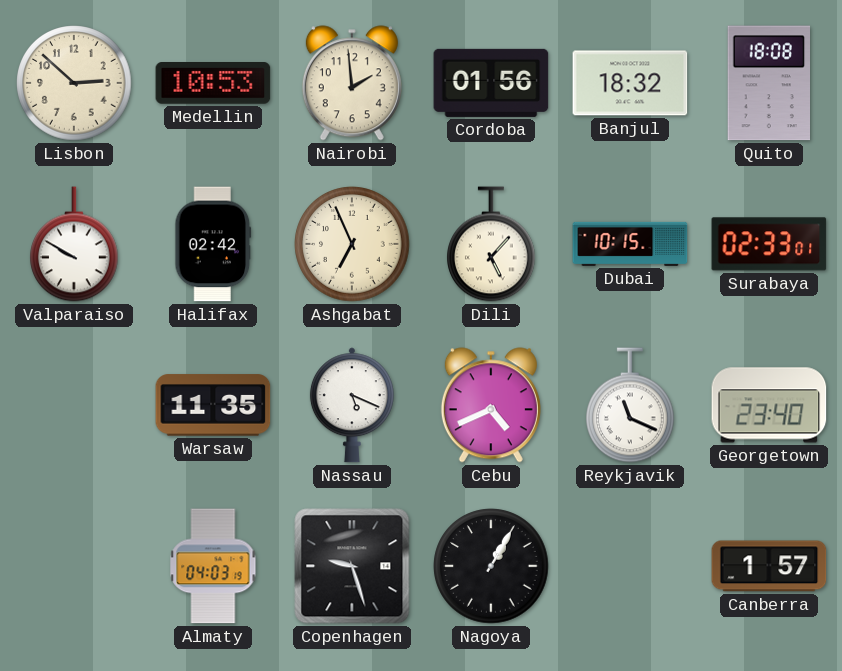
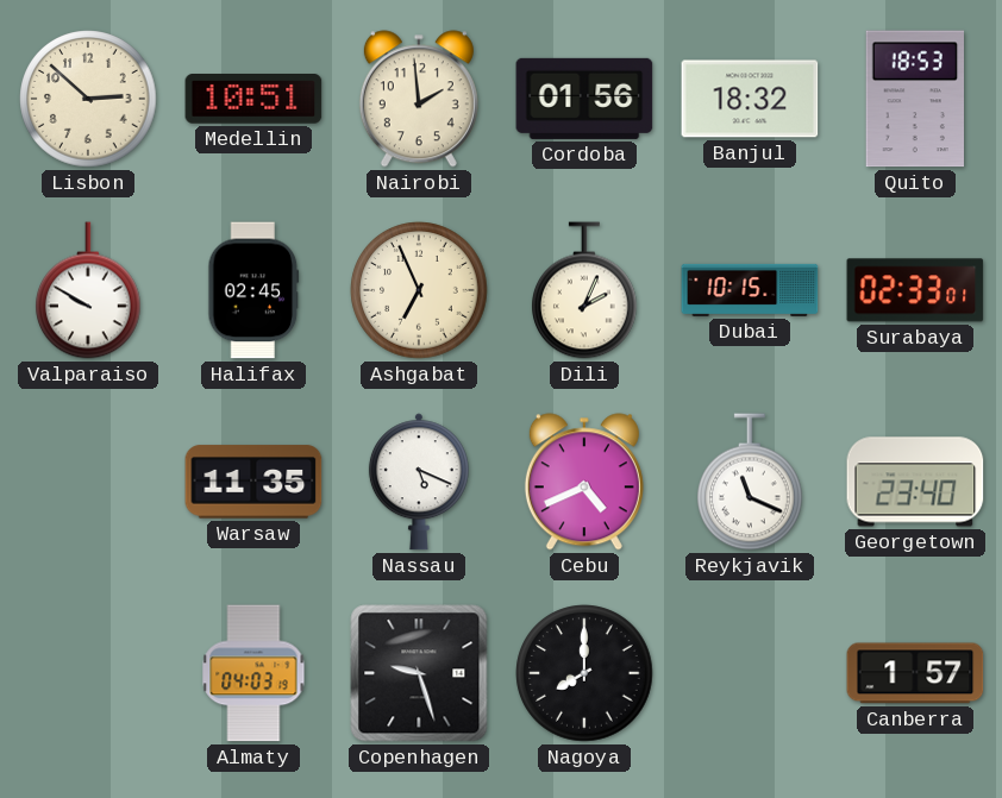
Medellin: 10:53 -> 10:51 (253, 100)
Quito: 18:08 -> 18:53 (914, 99)
Halifax: 02:42 -> 02:45 (253, 290)
Dili: 5:07 -> 2:04 (585, 290)
Nagoya: 1:05 -> 8:00 (584, 673)
